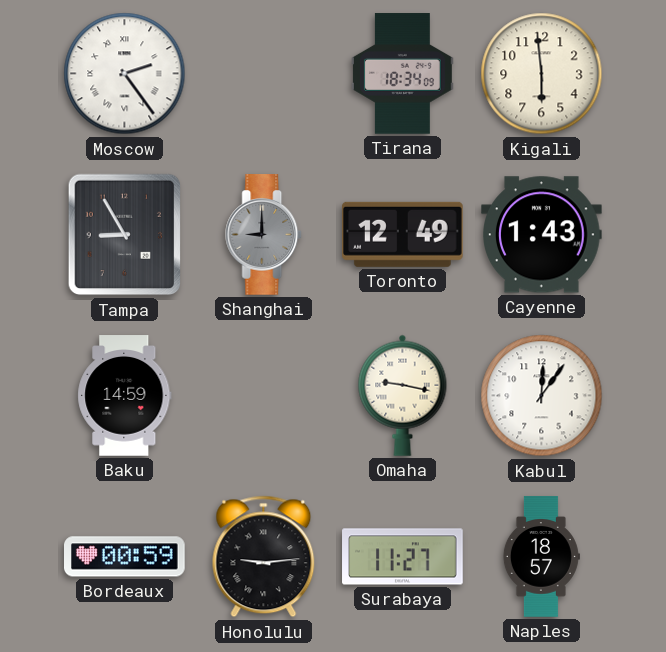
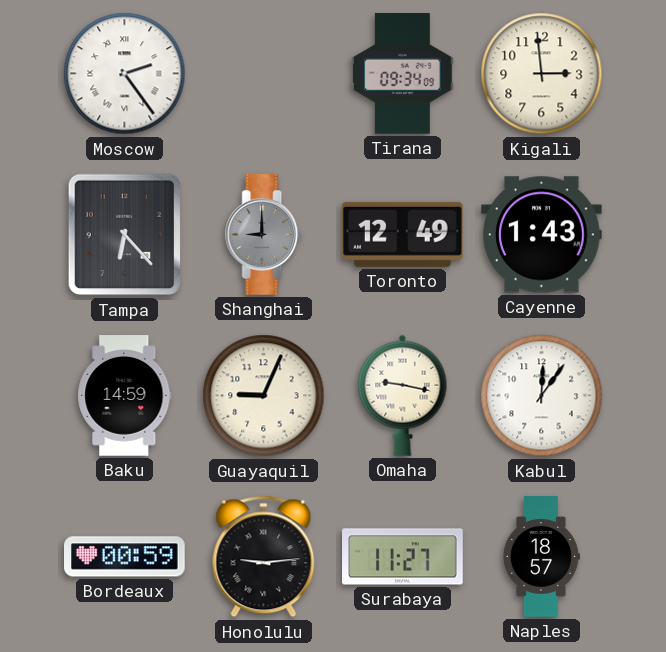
Tirana: 18:34 -> 09:34 (402, 74)
Kigali: 5:59 -> 2:59 (542, 74)
Tampa: 8:55 -> 6:23 (125, 235)
Guayaquil: none -> 9:04 (264, 396)
